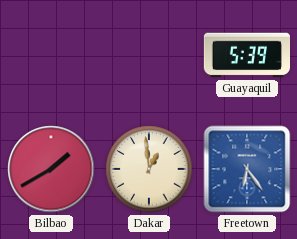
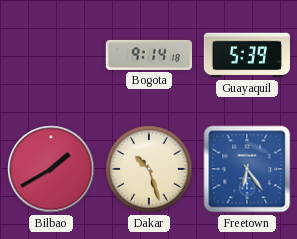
Bogota: none -> 9:14 (148, 55)
Dakar: 12:59 -> 10:27 (149, 169)
